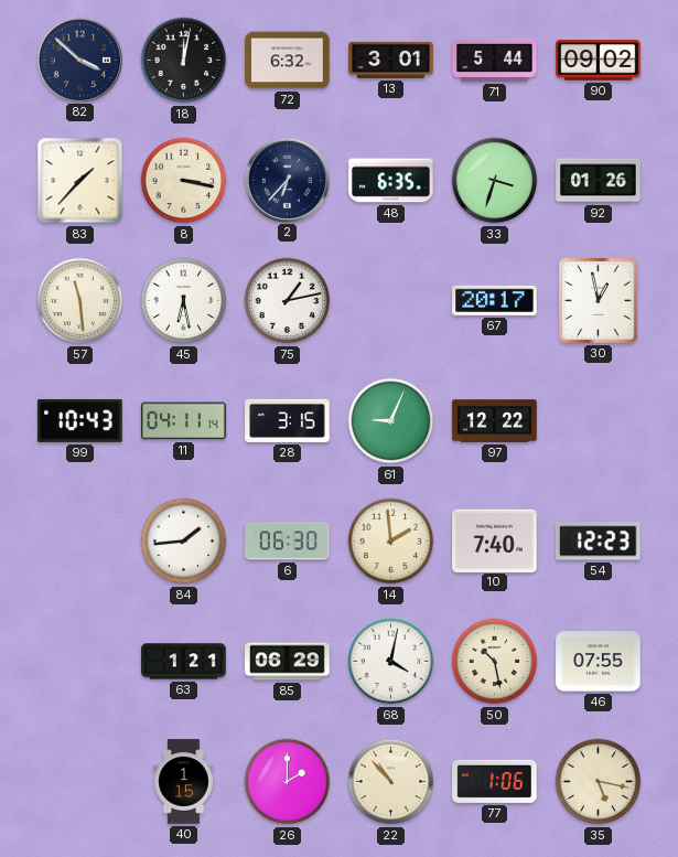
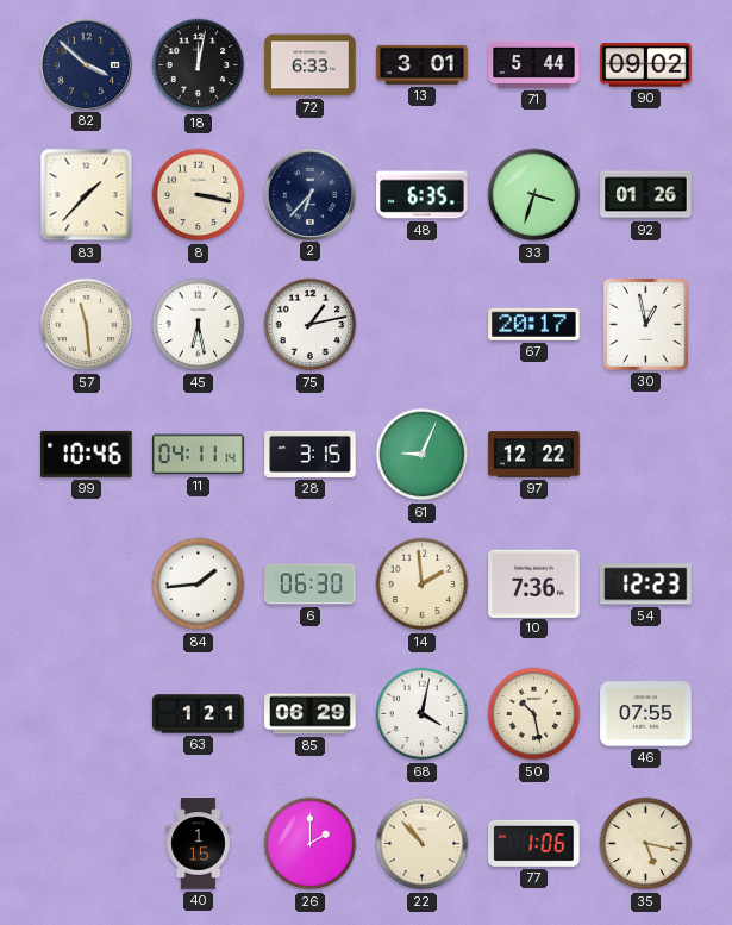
72: 6:32 -> 6:33 (311, 65)
99: 10:43 -> 10:46 (87, 454)
10: 7:40 -> 7:36 (534, 583)
